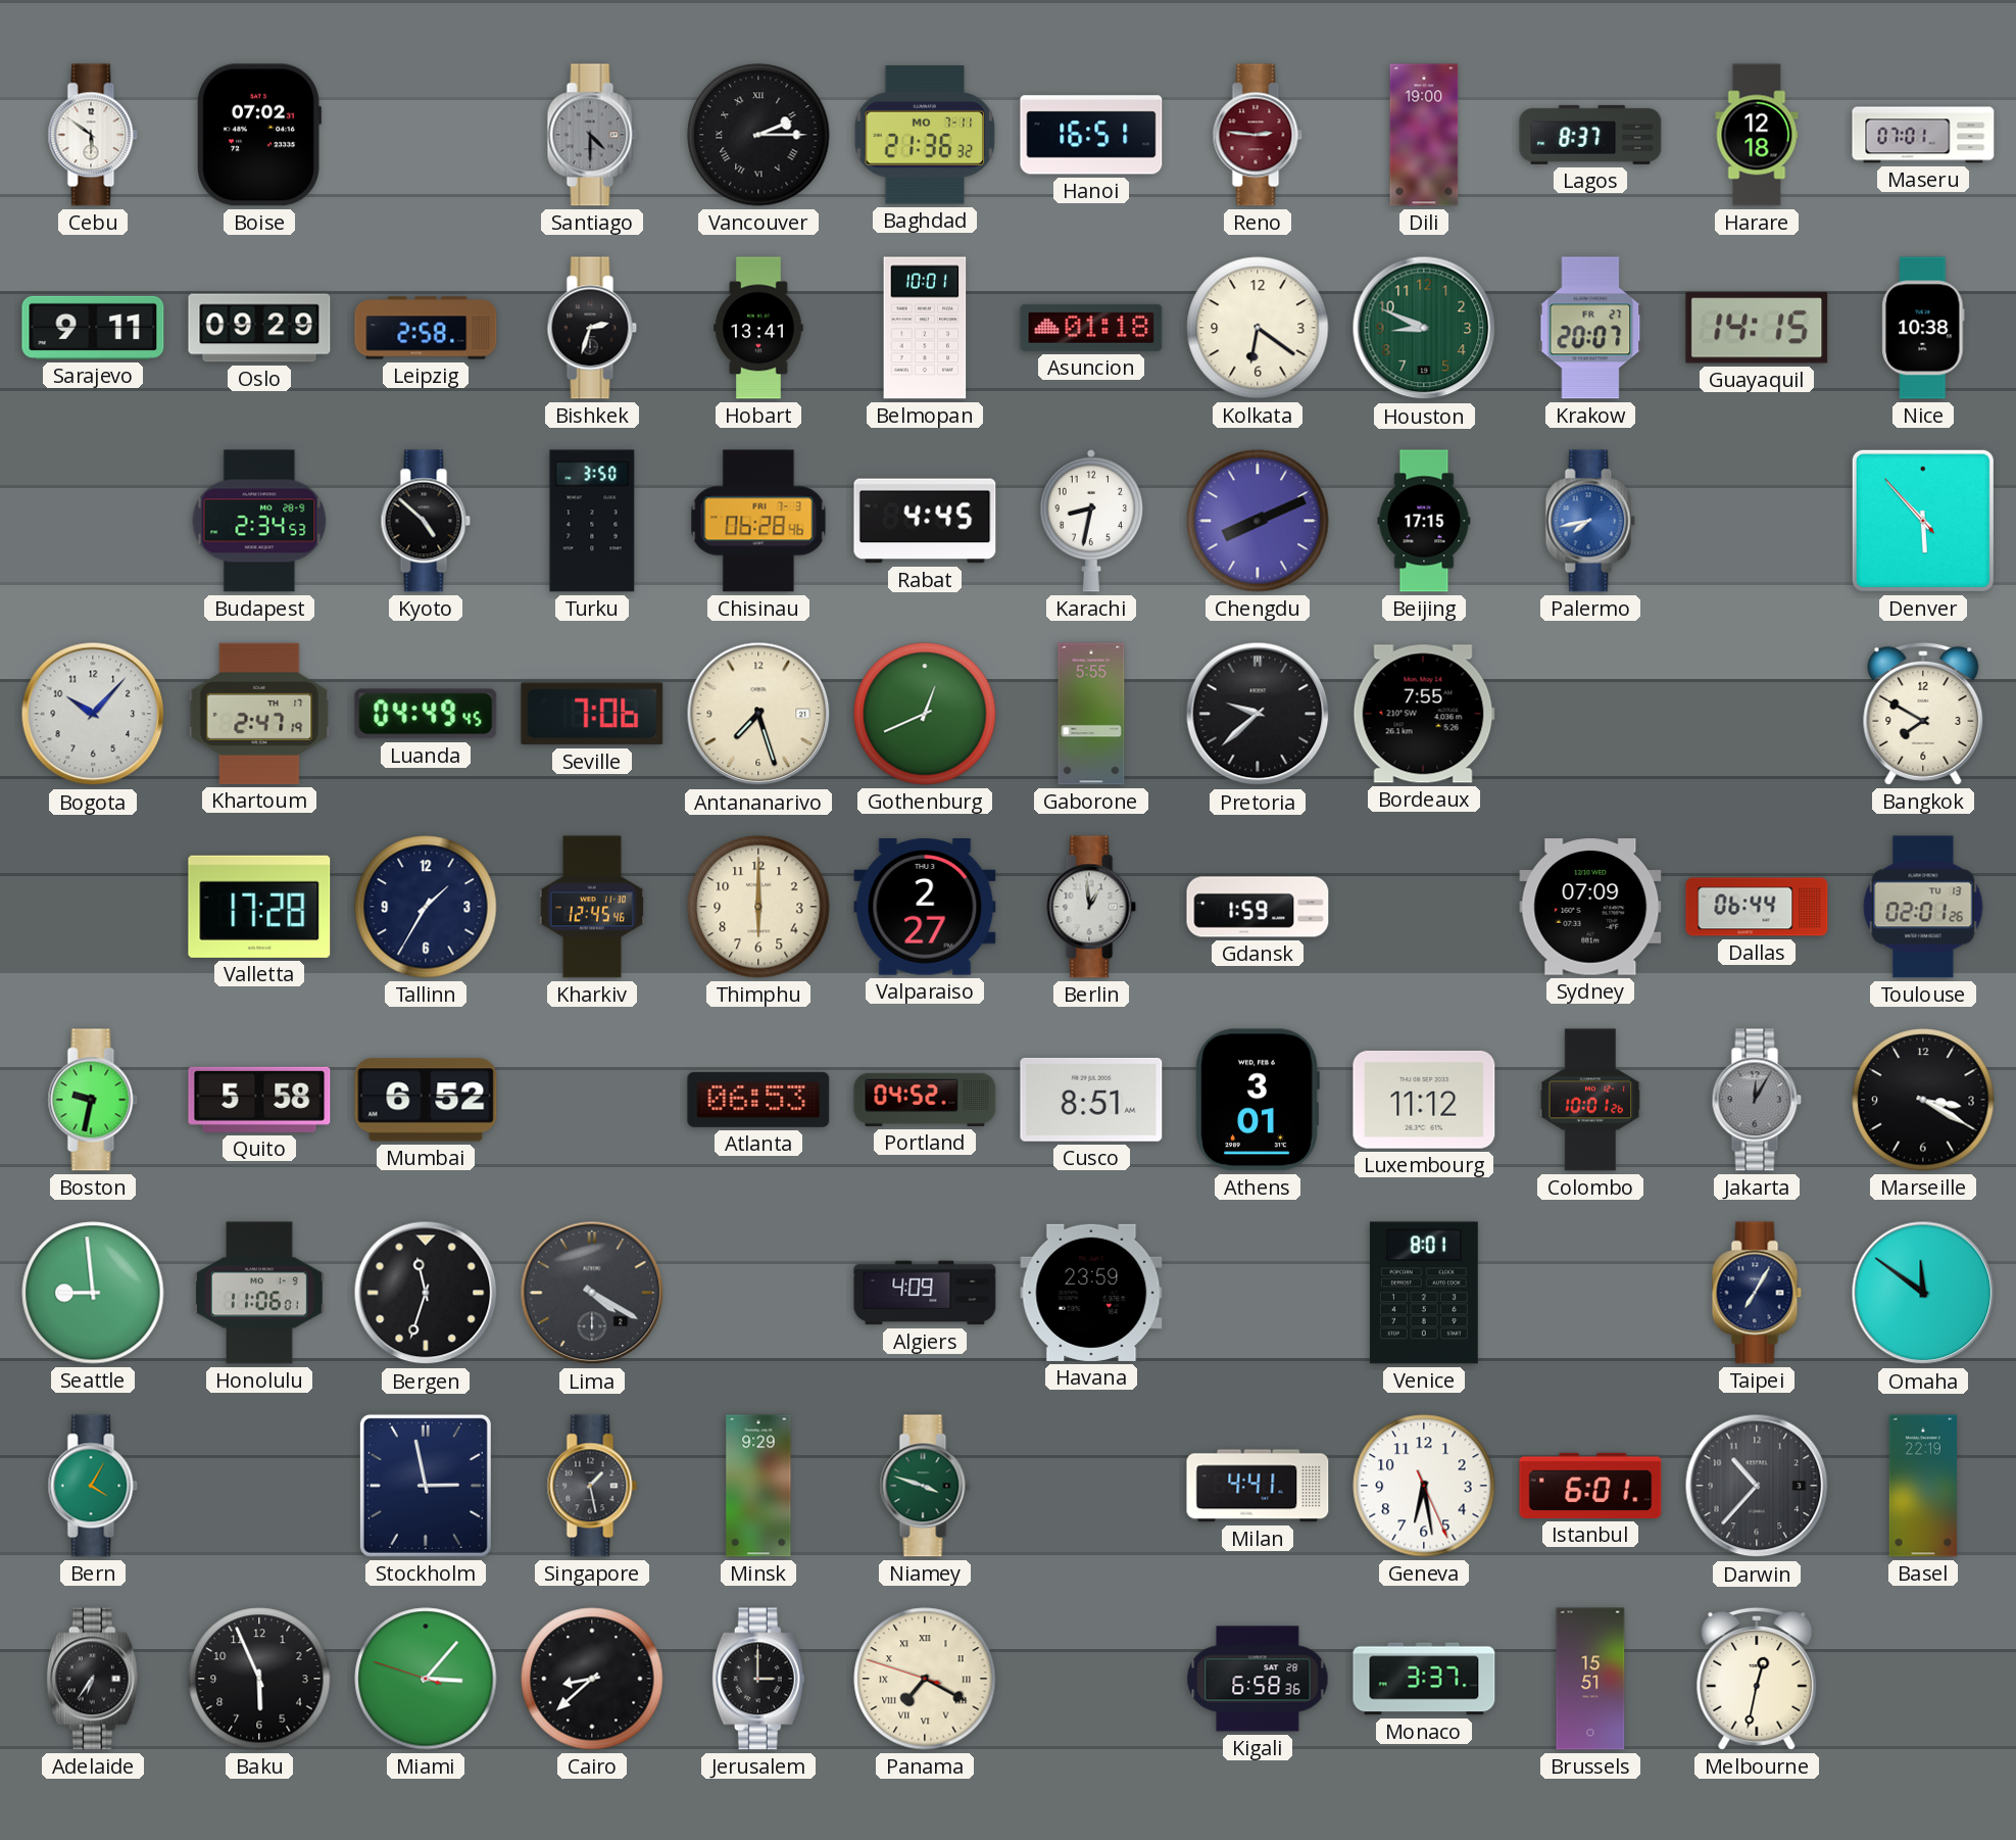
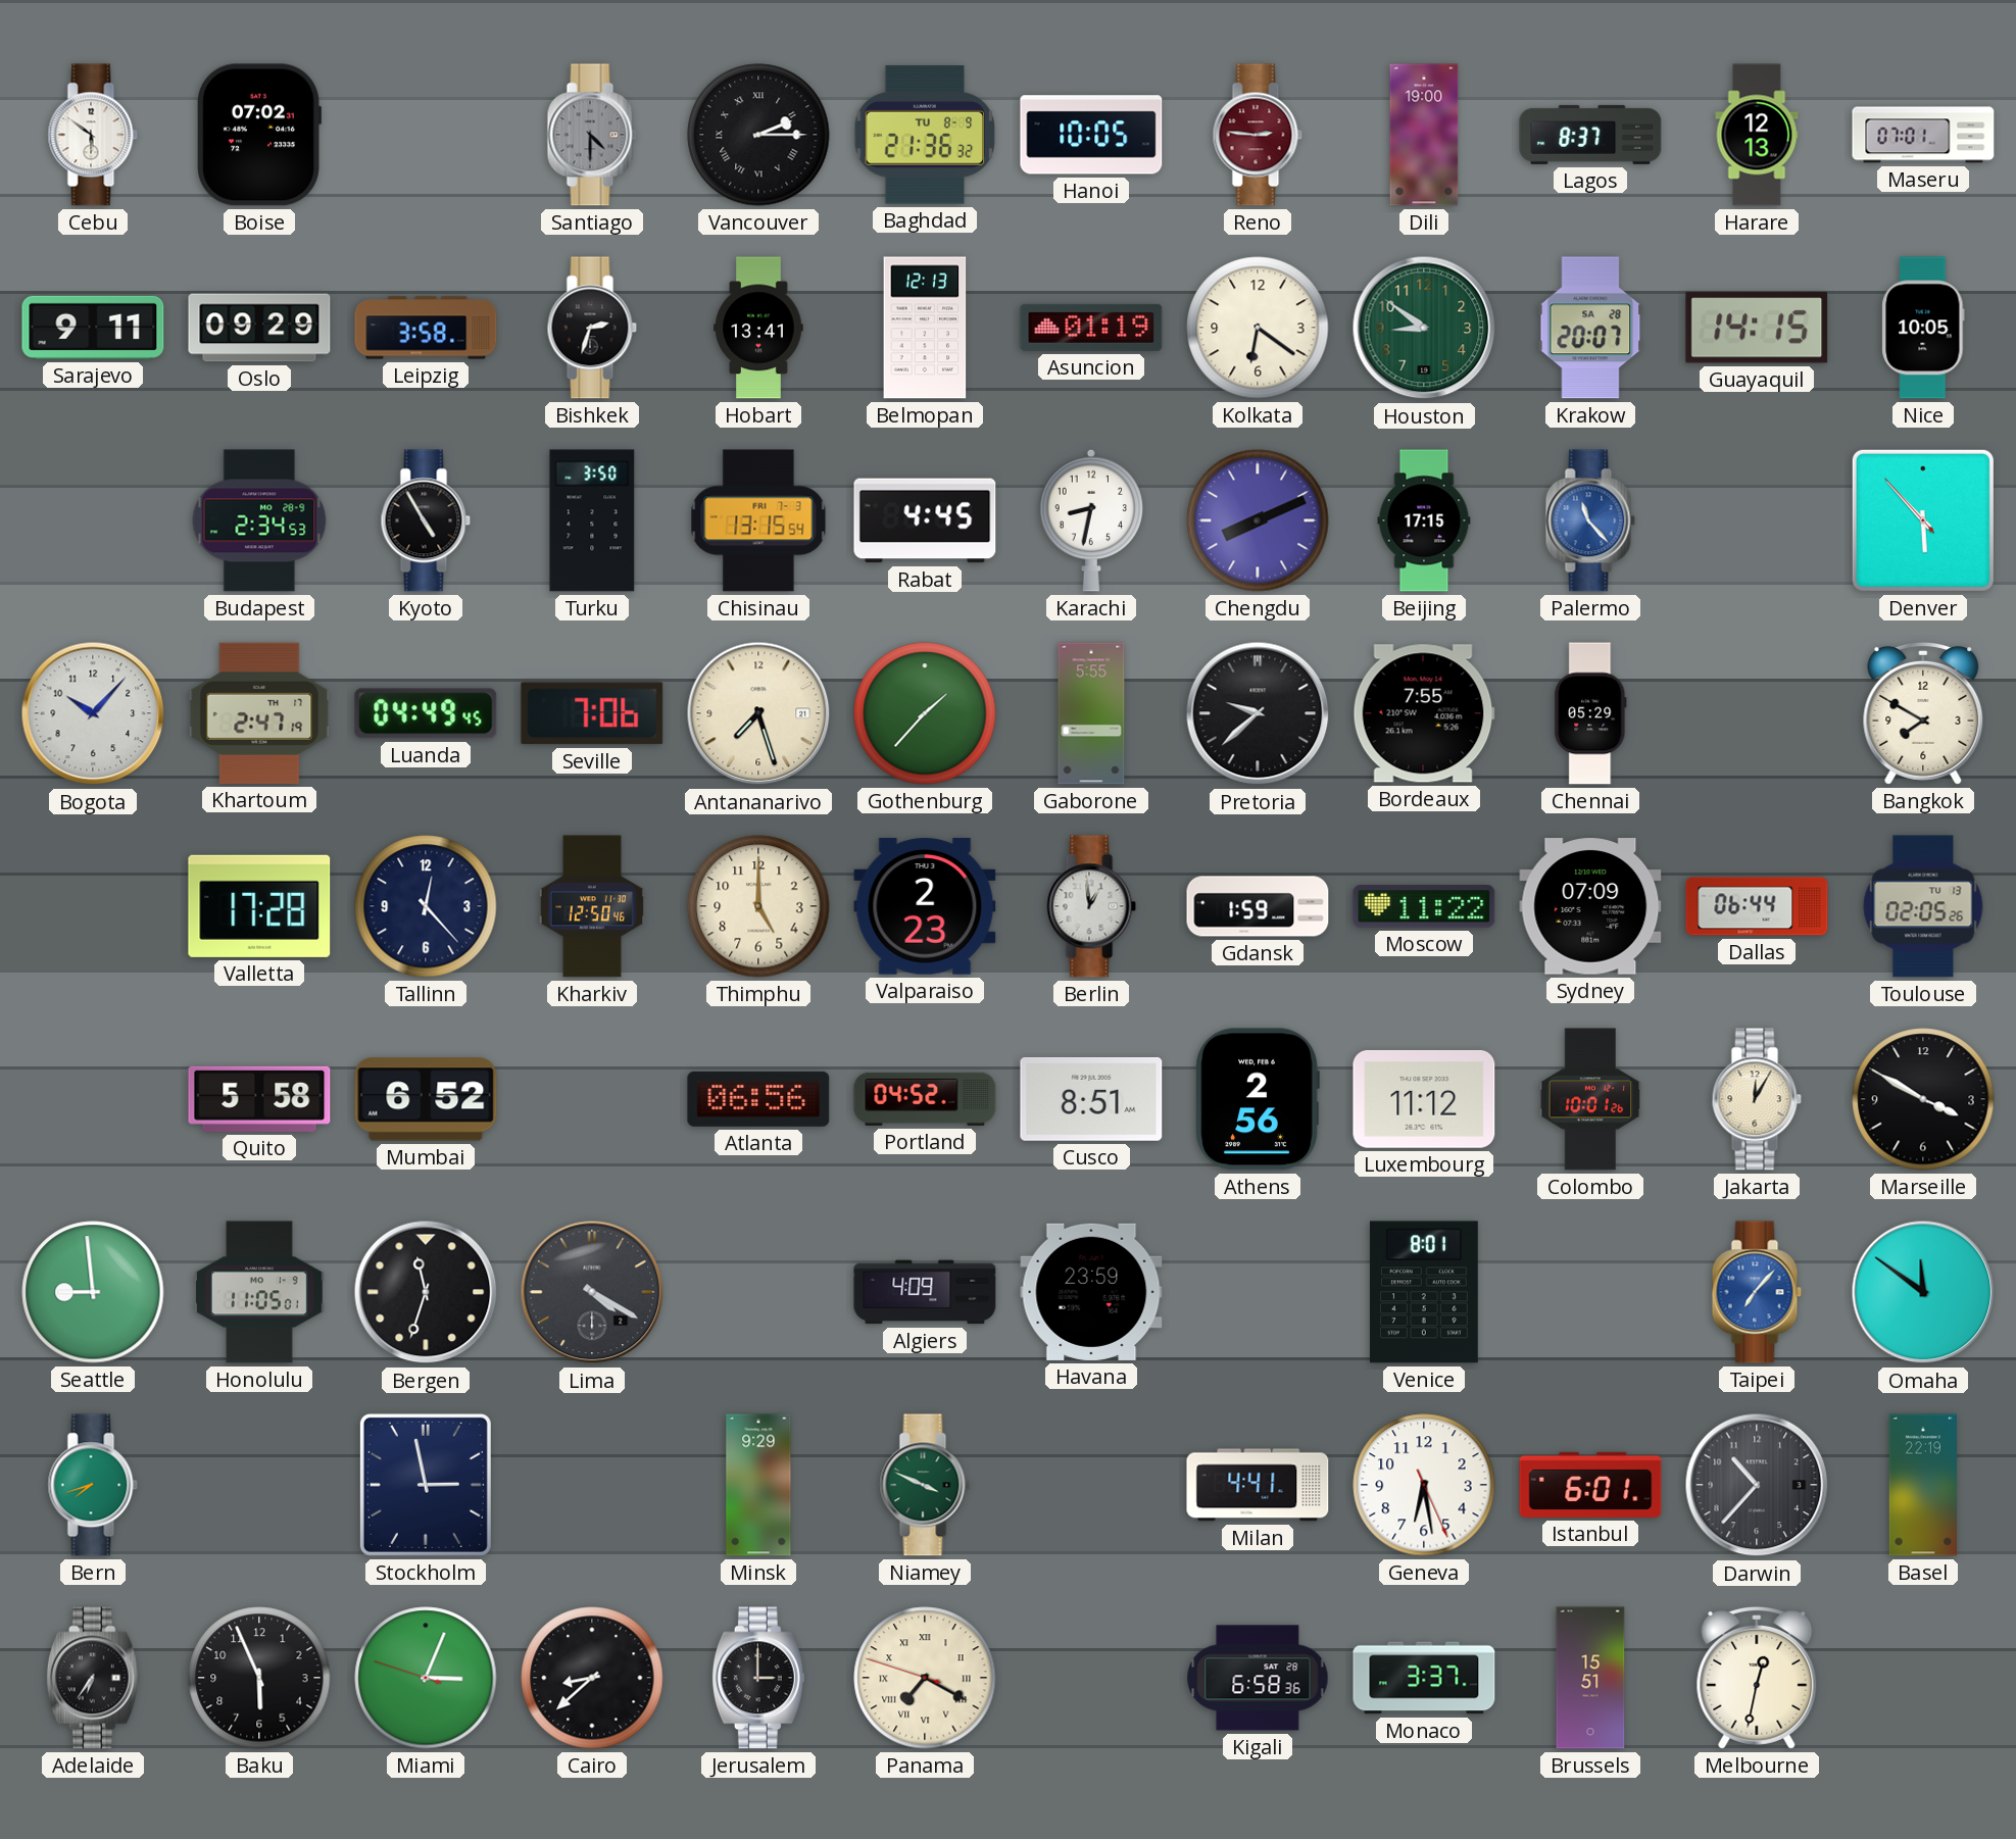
Baghdad date: MO 7-11 -> TU 8-9 (925, 135)
Hanoi: 16:51 -> 10:05 (1091, 135)
Harare: 12:18 -> 12:13 (1757, 135)
Leipzig: 2:58 -> 3:58 (426, 328)
Belmopan: 10:01 -> 12:13 (925, 328)
Asuncion: 01:18 -> 01:19 (1091, 328)
Houston: 8:49 -> 8:51 (1424, 328)
Krakow date: FR 27 -> SA 28 (1590, 328)
Nice: 10:38 -> 10:05 (1923, 328)
Kyoto: 4:52 -> 4:55 (426, 520)
Chisinau: 06:28 -> 13:15 (758, 520)
Palermo: 7:43 -> 11:23 (1590, 520)
Gothenburg: 12:41 -> 1:37 (925, 713)
Chennai: none -> 05:29 (1590, 713)
Tallinn: 1:35 -> 12:23 (426, 906)
Kharkiv: 12:45 -> 12:50 (592, 906)
Thimphu: 6:00 -> 5:00 (758, 906)
Valparaiso: 2:27 -> 2:23 (925, 906)
Moscow: none -> 11:22 (1424, 906)
Toulouse: 02:01 -> 02:05 (1923, 906)
Boston: 9:32 -> none (93, 1100)
Atlanta: 06:53 -> 06:56 (758, 1099)
Athens: 3:01 -> 2:56 (1258, 1099)
Jakarta dial: grey -> cream (1757, 1099)
Marseille: 3:20 -> 3:50 (1923, 1099)
Honolulu: 11:06 -> 11:05 (260, 1292)
Taipei: 7:05 -> 7:07 (1757, 1292)
Taipei dial: navy -> blue (1757, 1292)
Bern: 4:05 -> 7:42 (93, 1485)
Singapore: 1:28 -> none (592, 1486)
Niamey: 3:48 -> 3:49 (925, 1485)
Miami: 3:06 -> 3:03 (426, 1678)
